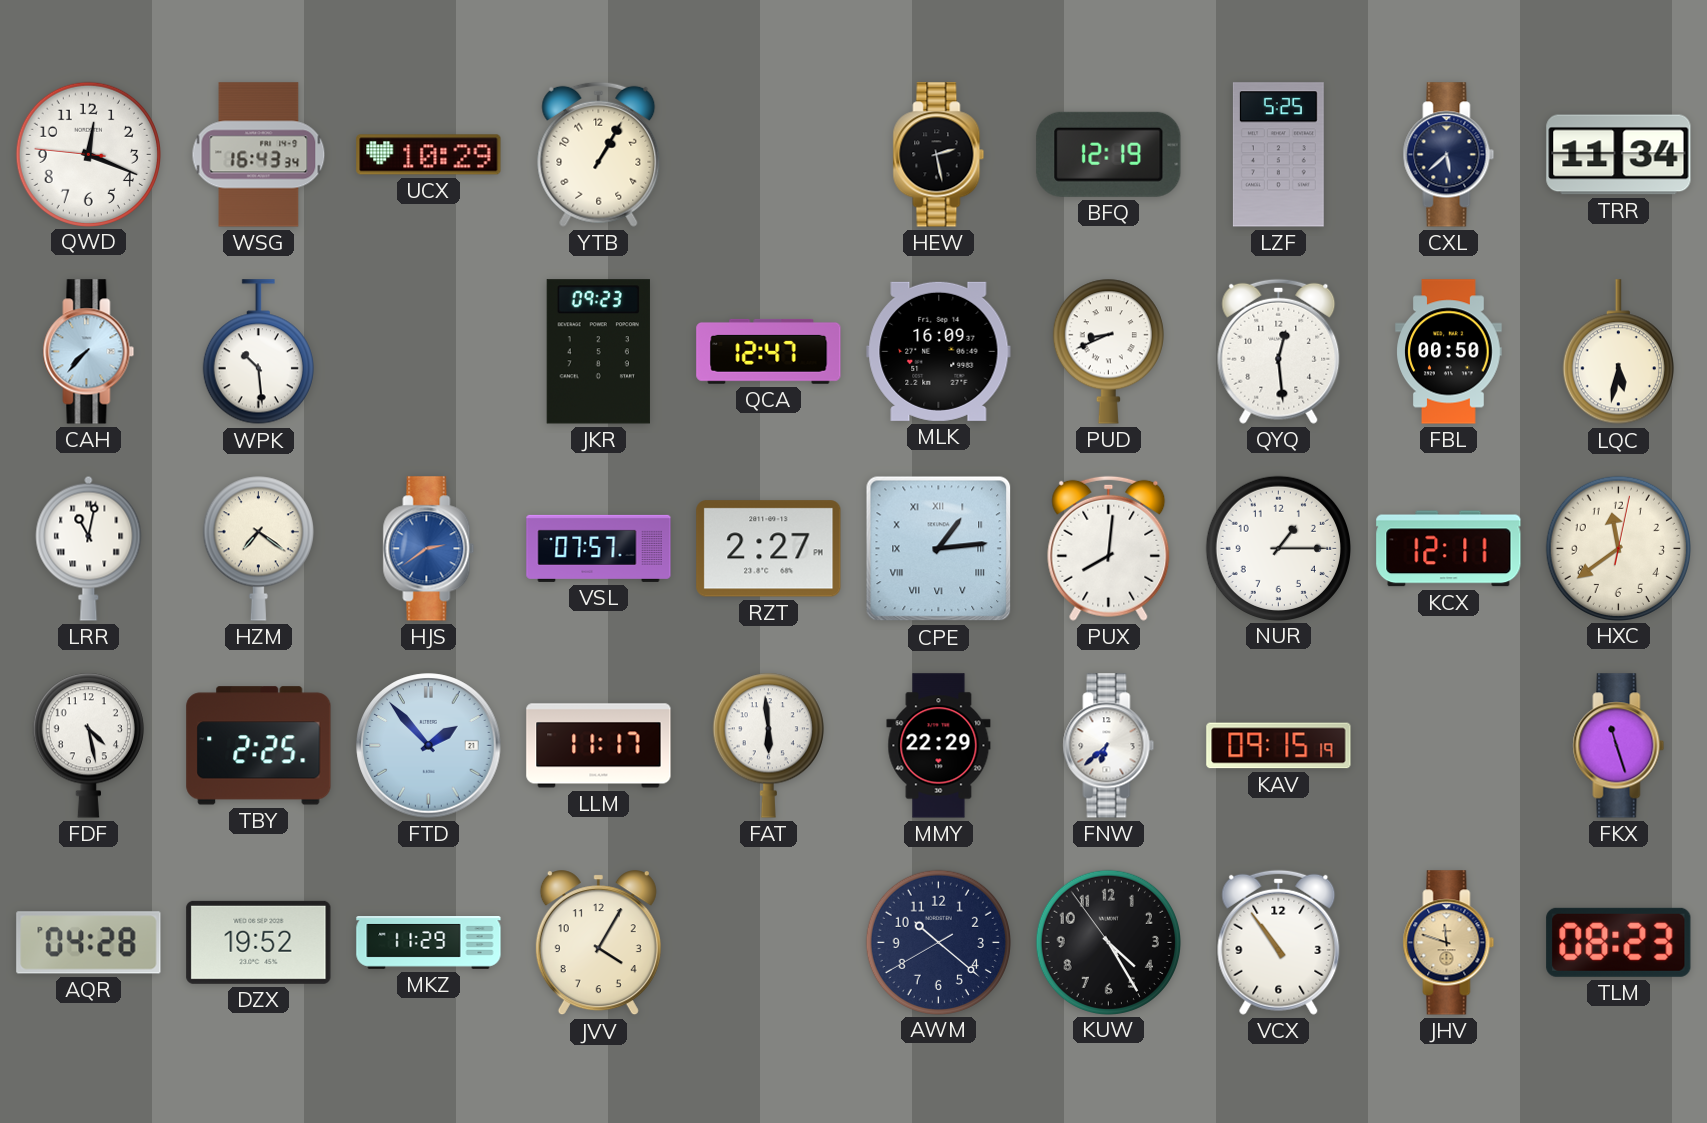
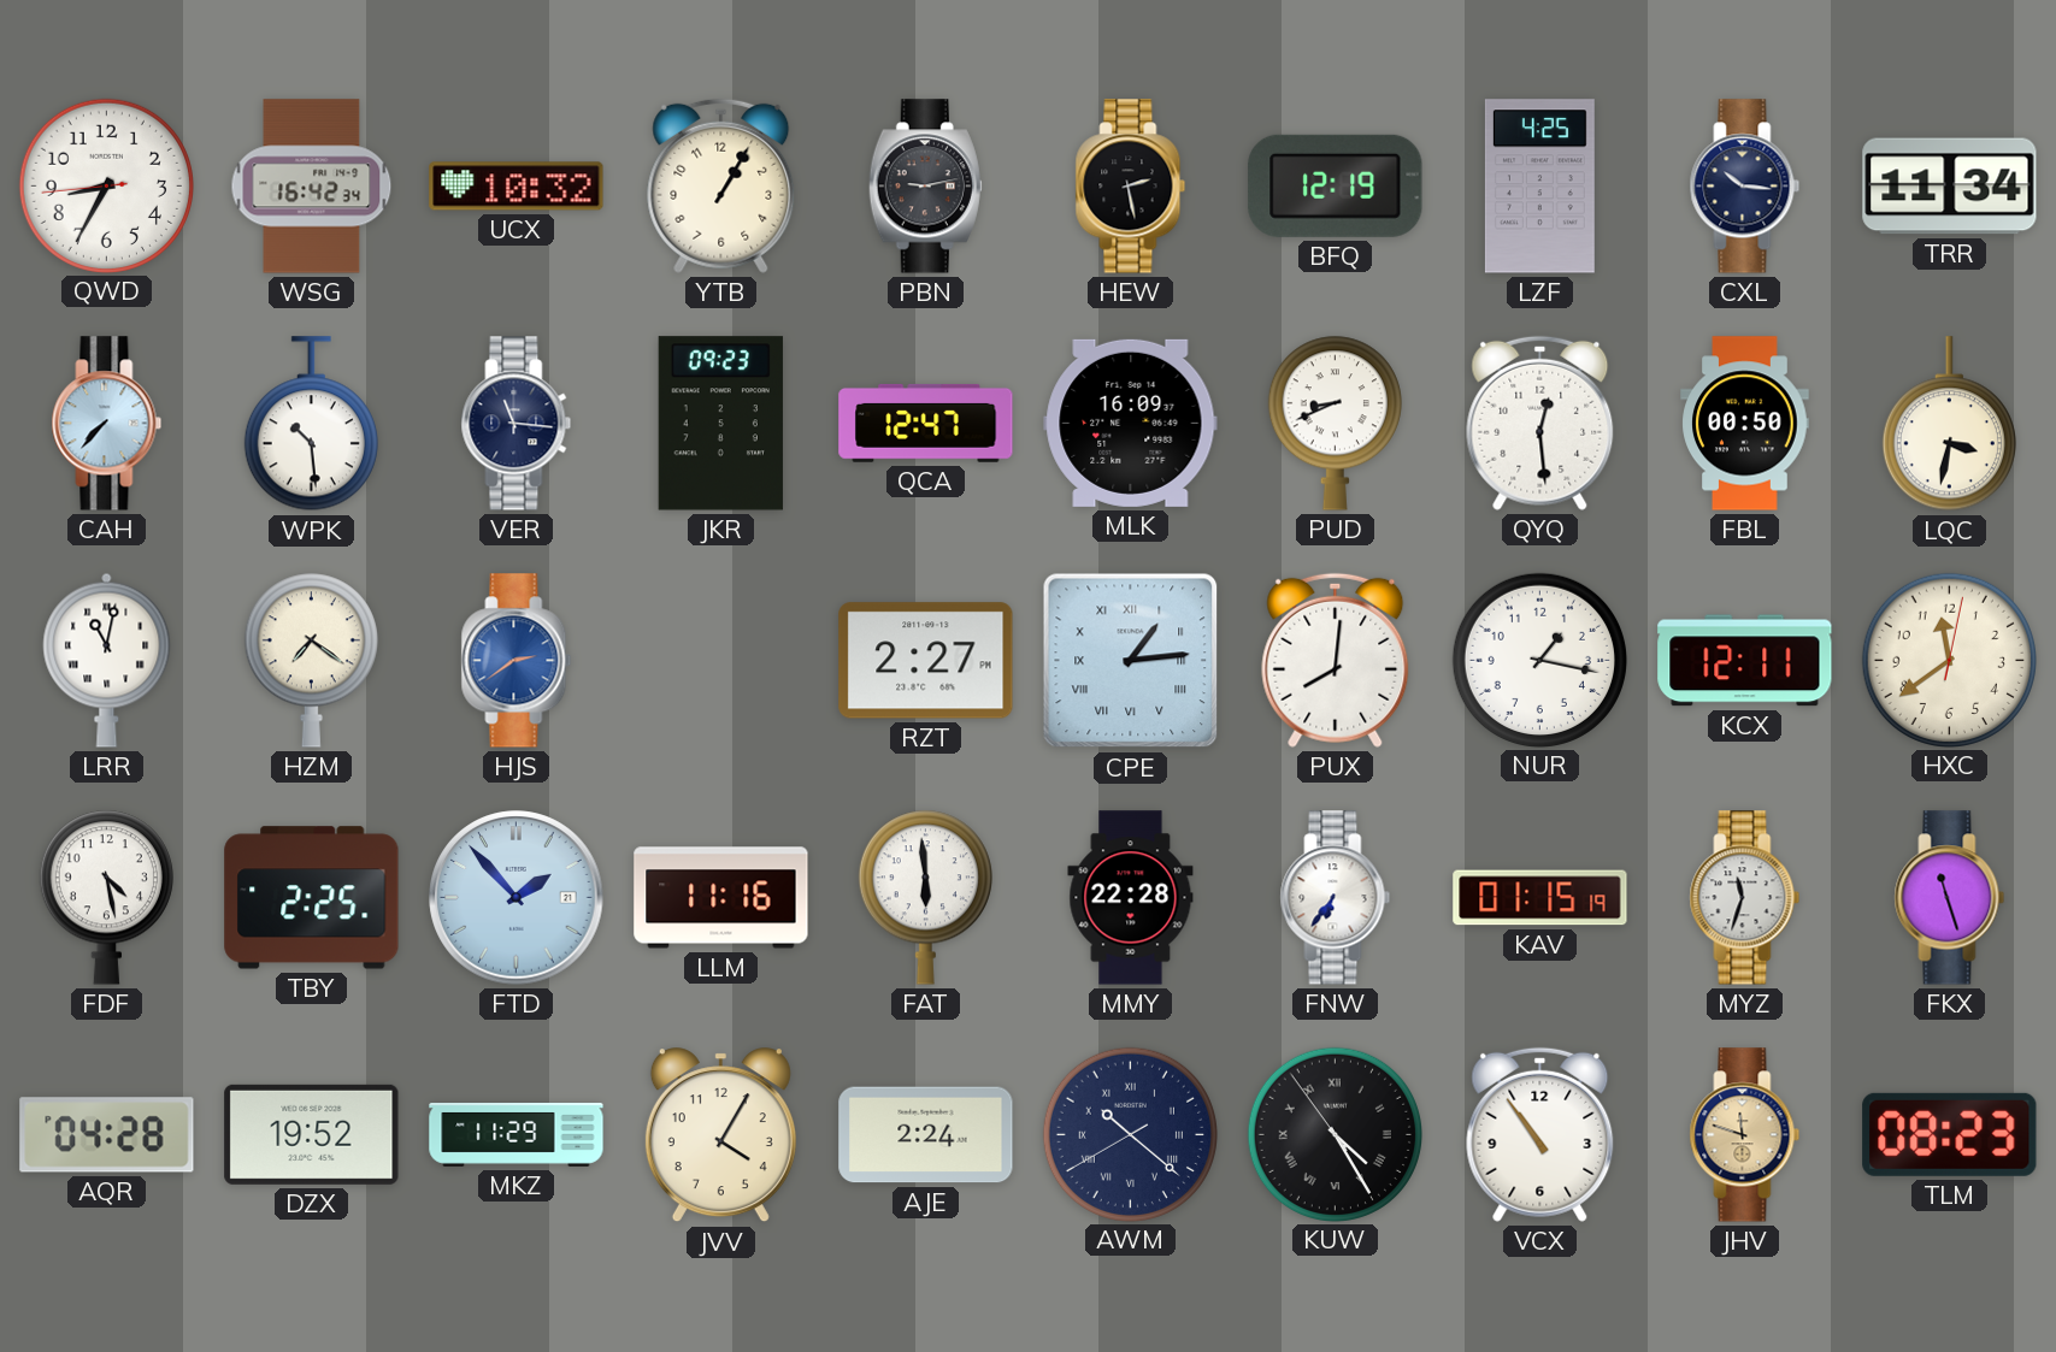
QWD: 12:18 -> 8:34 (106, 185)
WSG: 16:43 -> 16:42 (312, 187)
UCX: 10:29 -> 10:32 (517, 187)
PBN: none -> 9:13 (925, 187)
LZF: 5:25 -> 4:25 (1539, 187)
CXL: 5:38 -> 10:16 (1745, 187)
VER: none -> 11:16 (517, 424)
LQC: 5:32 -> 3:32 (1949, 424)
VSL: 07:57 -> none (599, 548)
NUR: 1:15 -> 1:17 (1539, 660)
LLM: 11:17 -> 11:16 (721, 898)
MMY: 22:29 -> 22:28 (1131, 898)
FNW: 6:38 -> 6:36 (1336, 898)
KAV: 09:15 -> 01:15 (1540, 898)
MYZ: none -> 11:33 (1745, 898)
AJE: none -> 2:24 (926, 1135)
AWM numerals: Arabic -> Roman (1130, 1134)
KUW numerals: Arabic -> Roman (1335, 1134)
